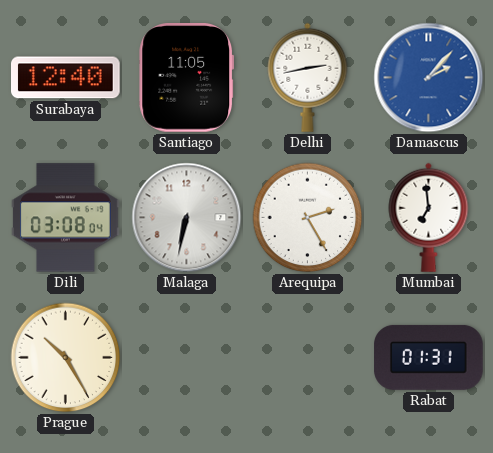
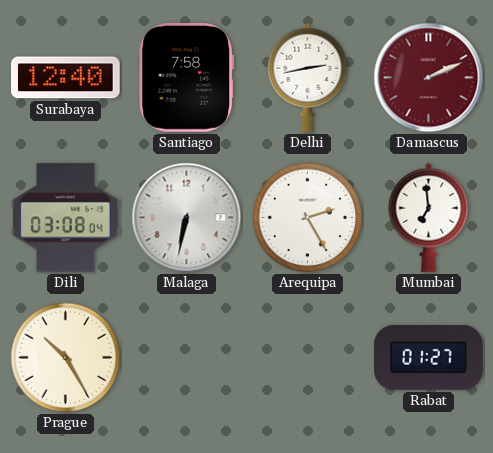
Santiago: 11:05 -> 7:58 (187, 78)
Damascus: 2:07 -> 2:11 (429, 78)
Damascus dial: blue -> burgundy (429, 78)
Rabat: 01:31 -> 01:27 (429, 357)
